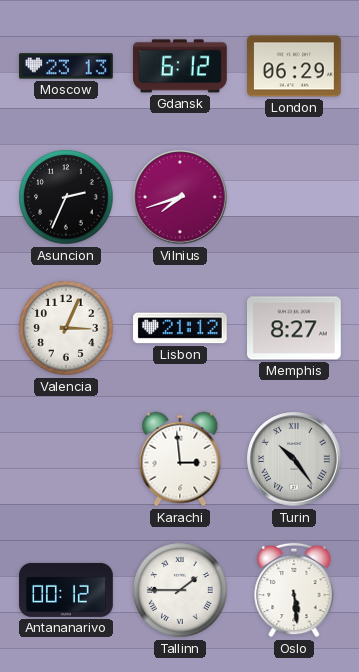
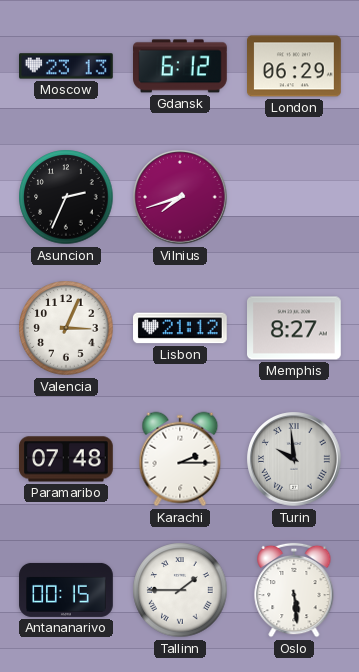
Paramaribo: none -> 07:48 (67, 459)
Karachi: 2:59 -> 2:15 (180, 459)
Turin: 10:24 -> 9:59 (294, 459)
Antananarivo: 00:12 -> 00:15 (66, 590)
